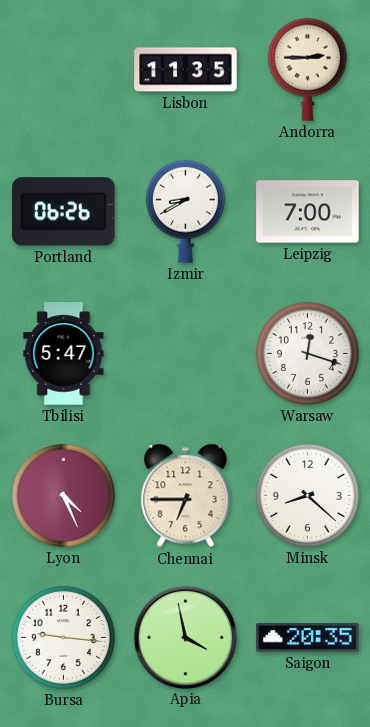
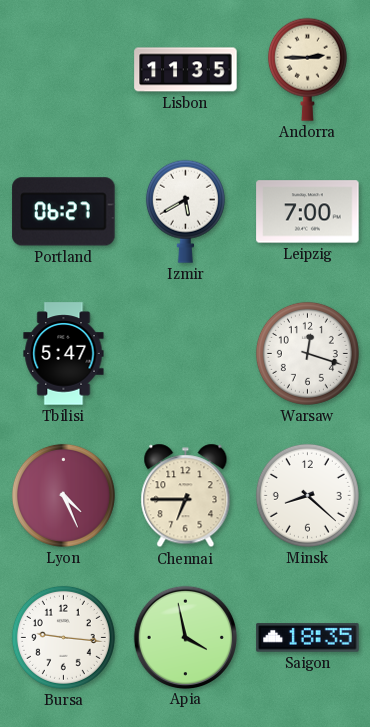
Portland: 06:26 -> 06:27 (64, 212)
Izmir: 8:40 -> 5:40 (185, 211)
Saigon: 20:35 -> 18:35 (308, 638)
